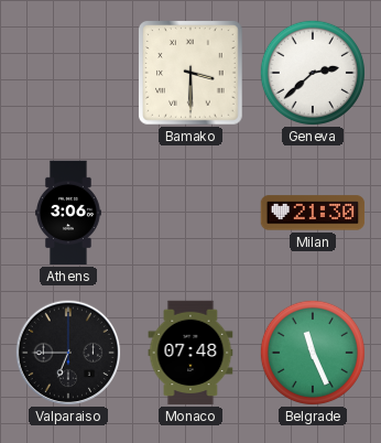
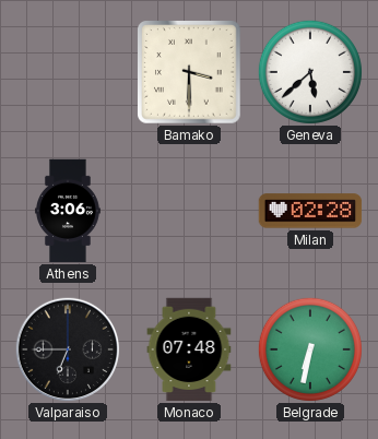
Geneva: 2:38 -> 5:38 (310, 72)
Milan: 21:30 -> 02:28 (310, 211)
Belgrade: 11:26 -> 6:32 (310, 349)
